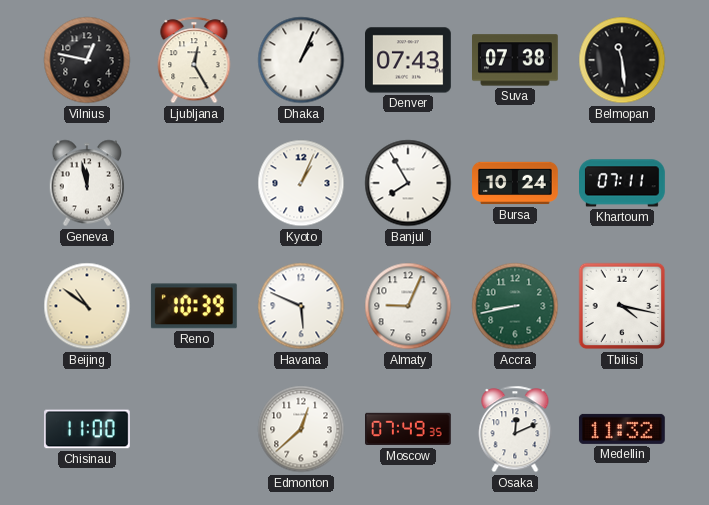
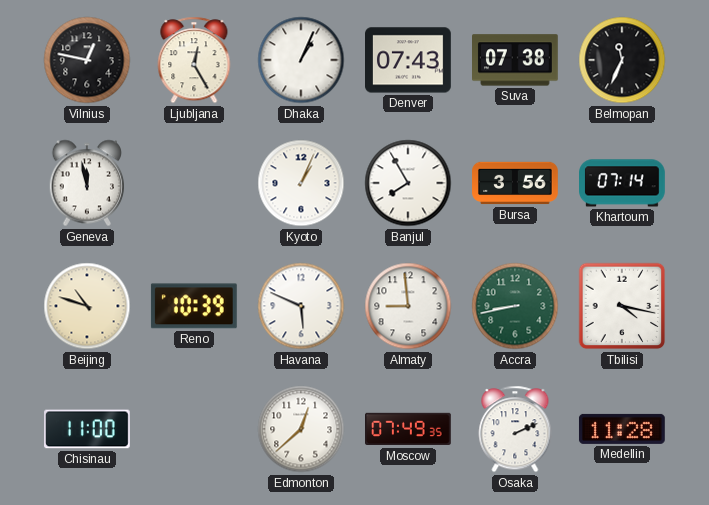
Belmopan: 11:29 -> 11:34 (622, 60)
Bursa: 10:24 -> 3:56 (515, 183)
Khartoum: 07:11 -> 07:14 (623, 183)
Beijing: 10:51 -> 10:48 (87, 306)
Almaty: 9:04 -> 8:59 (408, 306)
Osaka: 12:11 -> 2:11 (515, 429)
Medellin: 11:32 -> 11:28 (622, 429)
